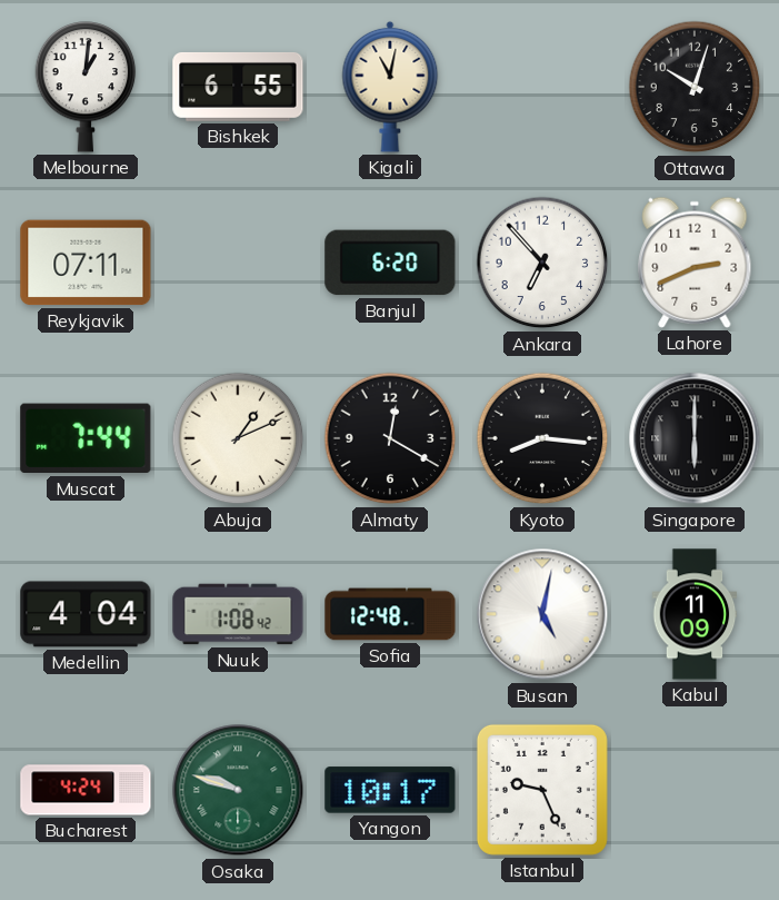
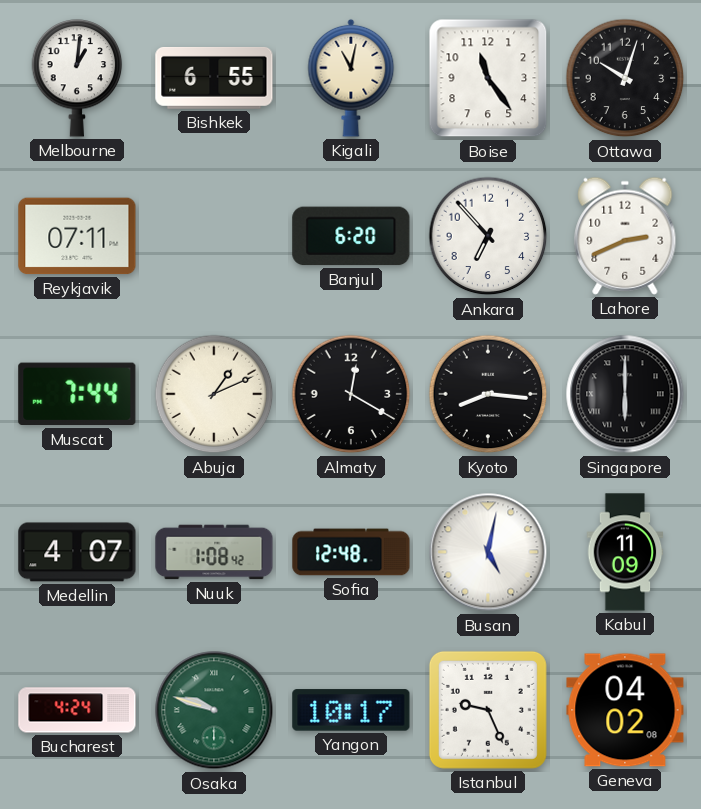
Boise: none -> 11:24 (488, 78)
Medellin: 4:04 -> 4:07 (77, 552)
Geneva: none -> 04:02 (625, 710)
